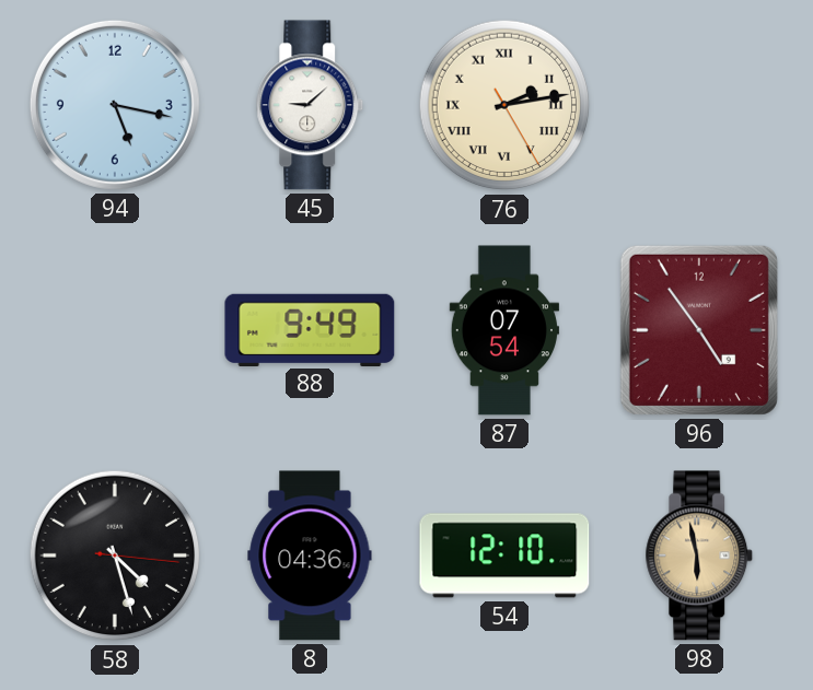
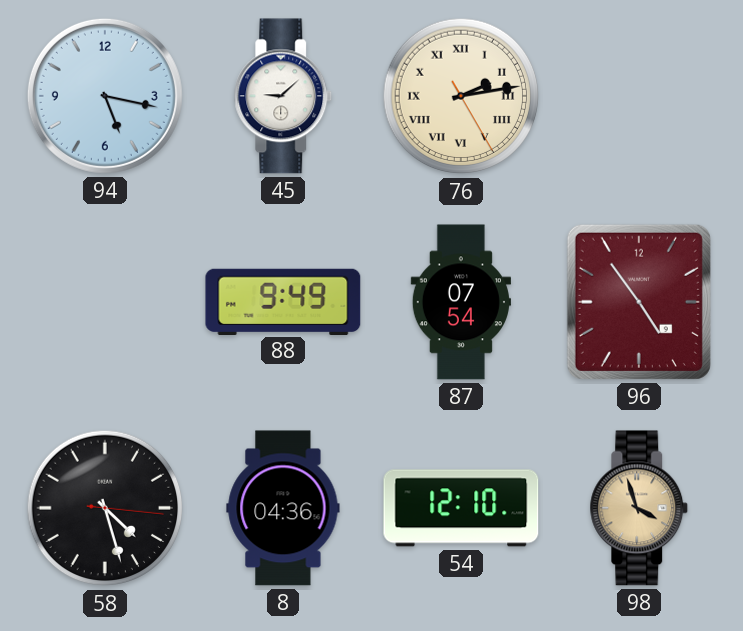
98: 5:58 -> 3:57 (639, 508)
